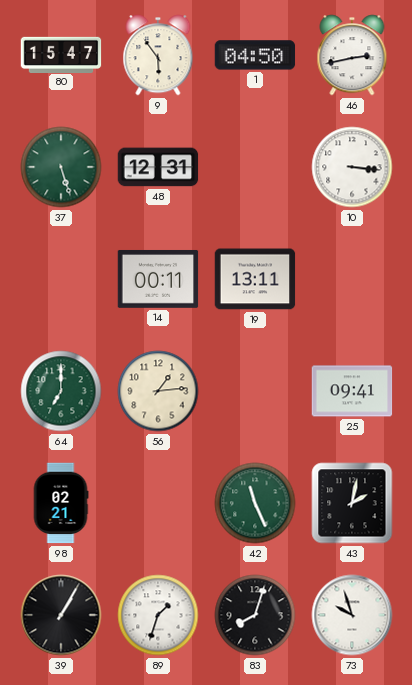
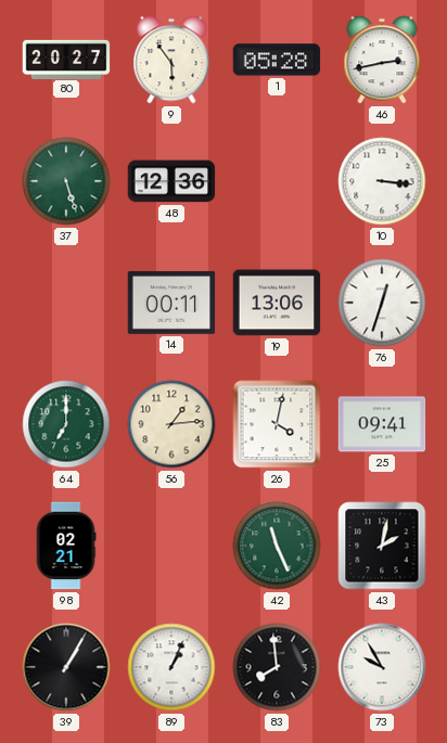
80: 15:47 -> 20:27 (66, 59)
1: 04:50 -> 05:28 (277, 60)
48: 12:31 -> 12:36 (171, 181)
19: 13:11 -> 13:06 (277, 303)
76: none -> 12:33 (382, 303)
26: none -> 4:02 (277, 424)
89: 1:33 -> 1:04 (171, 667)
83: 8:03 -> 7:59 (277, 667)
73: 9:57 -> 9:55 (382, 667)
